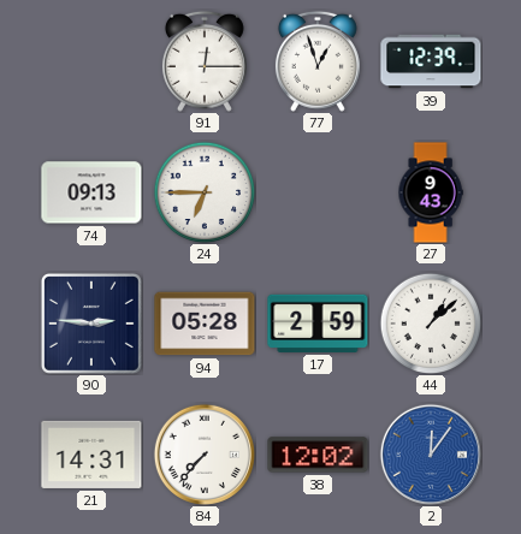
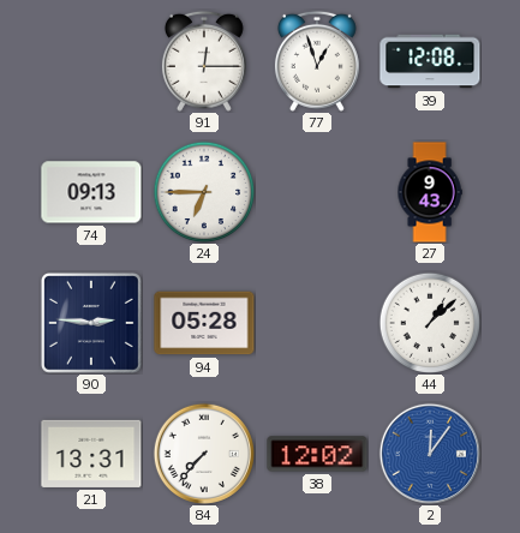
39: 12:39 -> 12:08 (430, 61)
17: 2:59 -> none (318, 324)
21: 14:31 -> 13:31 (91, 454)
